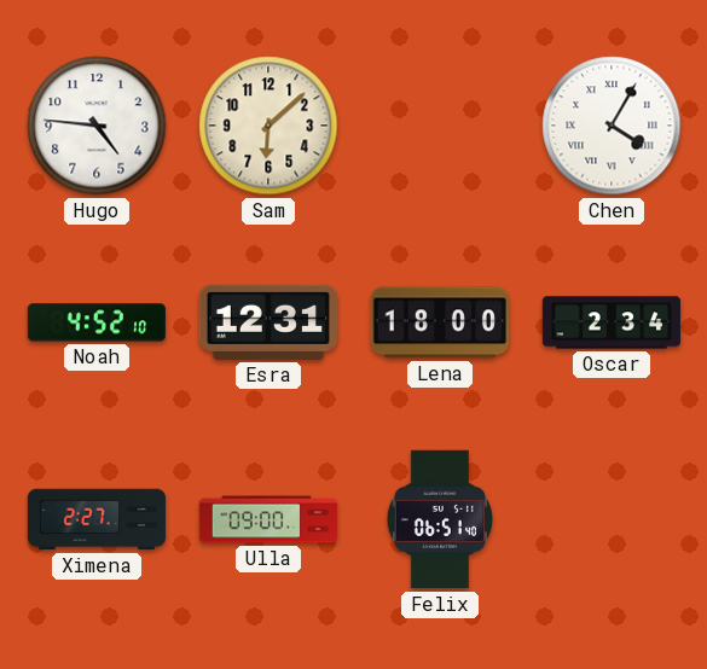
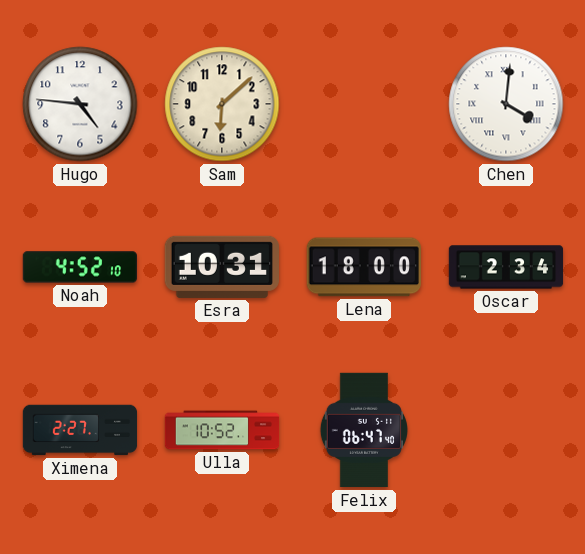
Chen: 4:05 -> 4:01 (506, 104)
Esra: 12:31 -> 10:31 (221, 267)
Ulla: 09:00 -> 10:52 (222, 430)
Felix: 06:51 -> 06:47 (364, 430)
